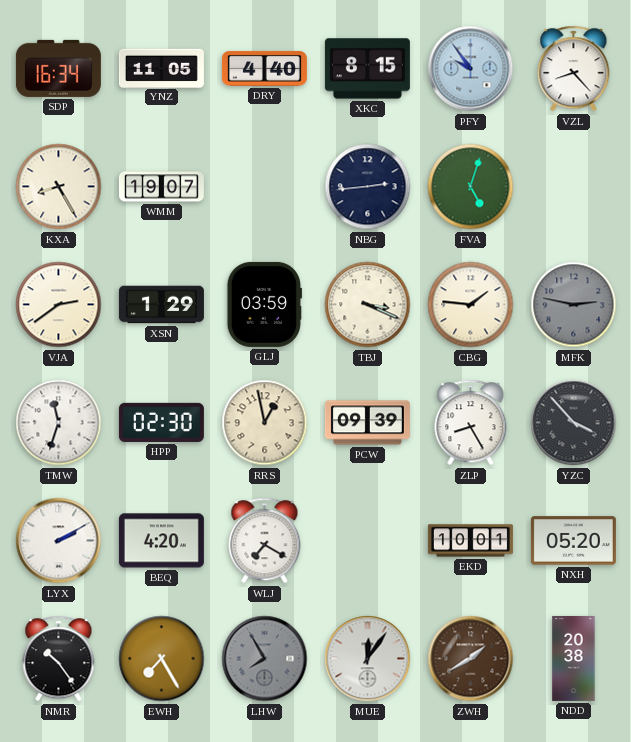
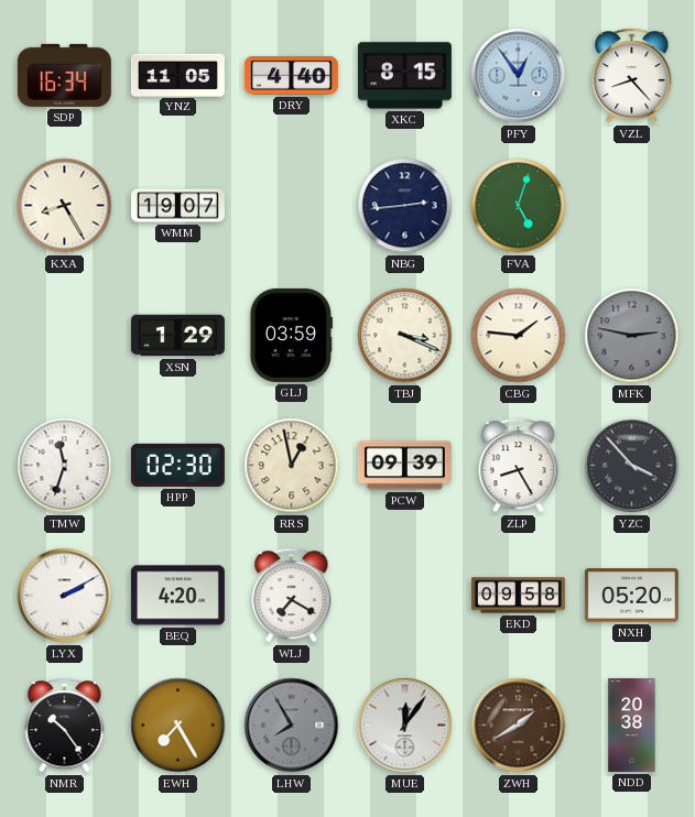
PFY: 9:54 -> 12:54 (519, 76)
VJA: 2:39 -> none (59, 305)
EKD: 10:01 -> 09:58 (518, 596)
